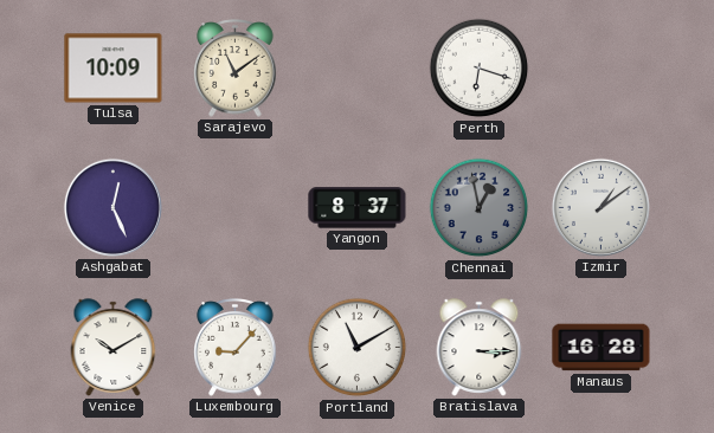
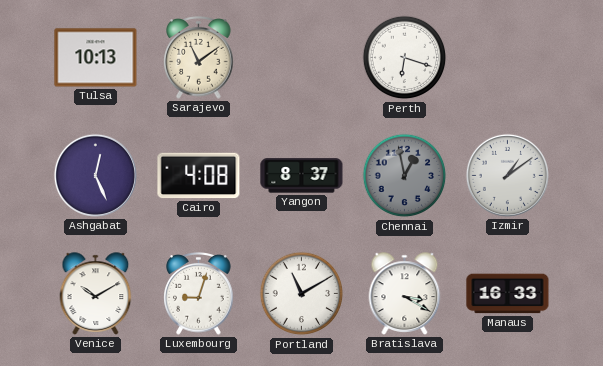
Tulsa: 10:09 -> 10:13 (96, 58)
Cairo: none -> 4:08 (199, 176)
Luxembourg: 9:07 -> 9:03 (199, 294)
Bratislava: 3:15 -> 3:20 (405, 294)
Manaus: 16:28 -> 16:33 (508, 294)
